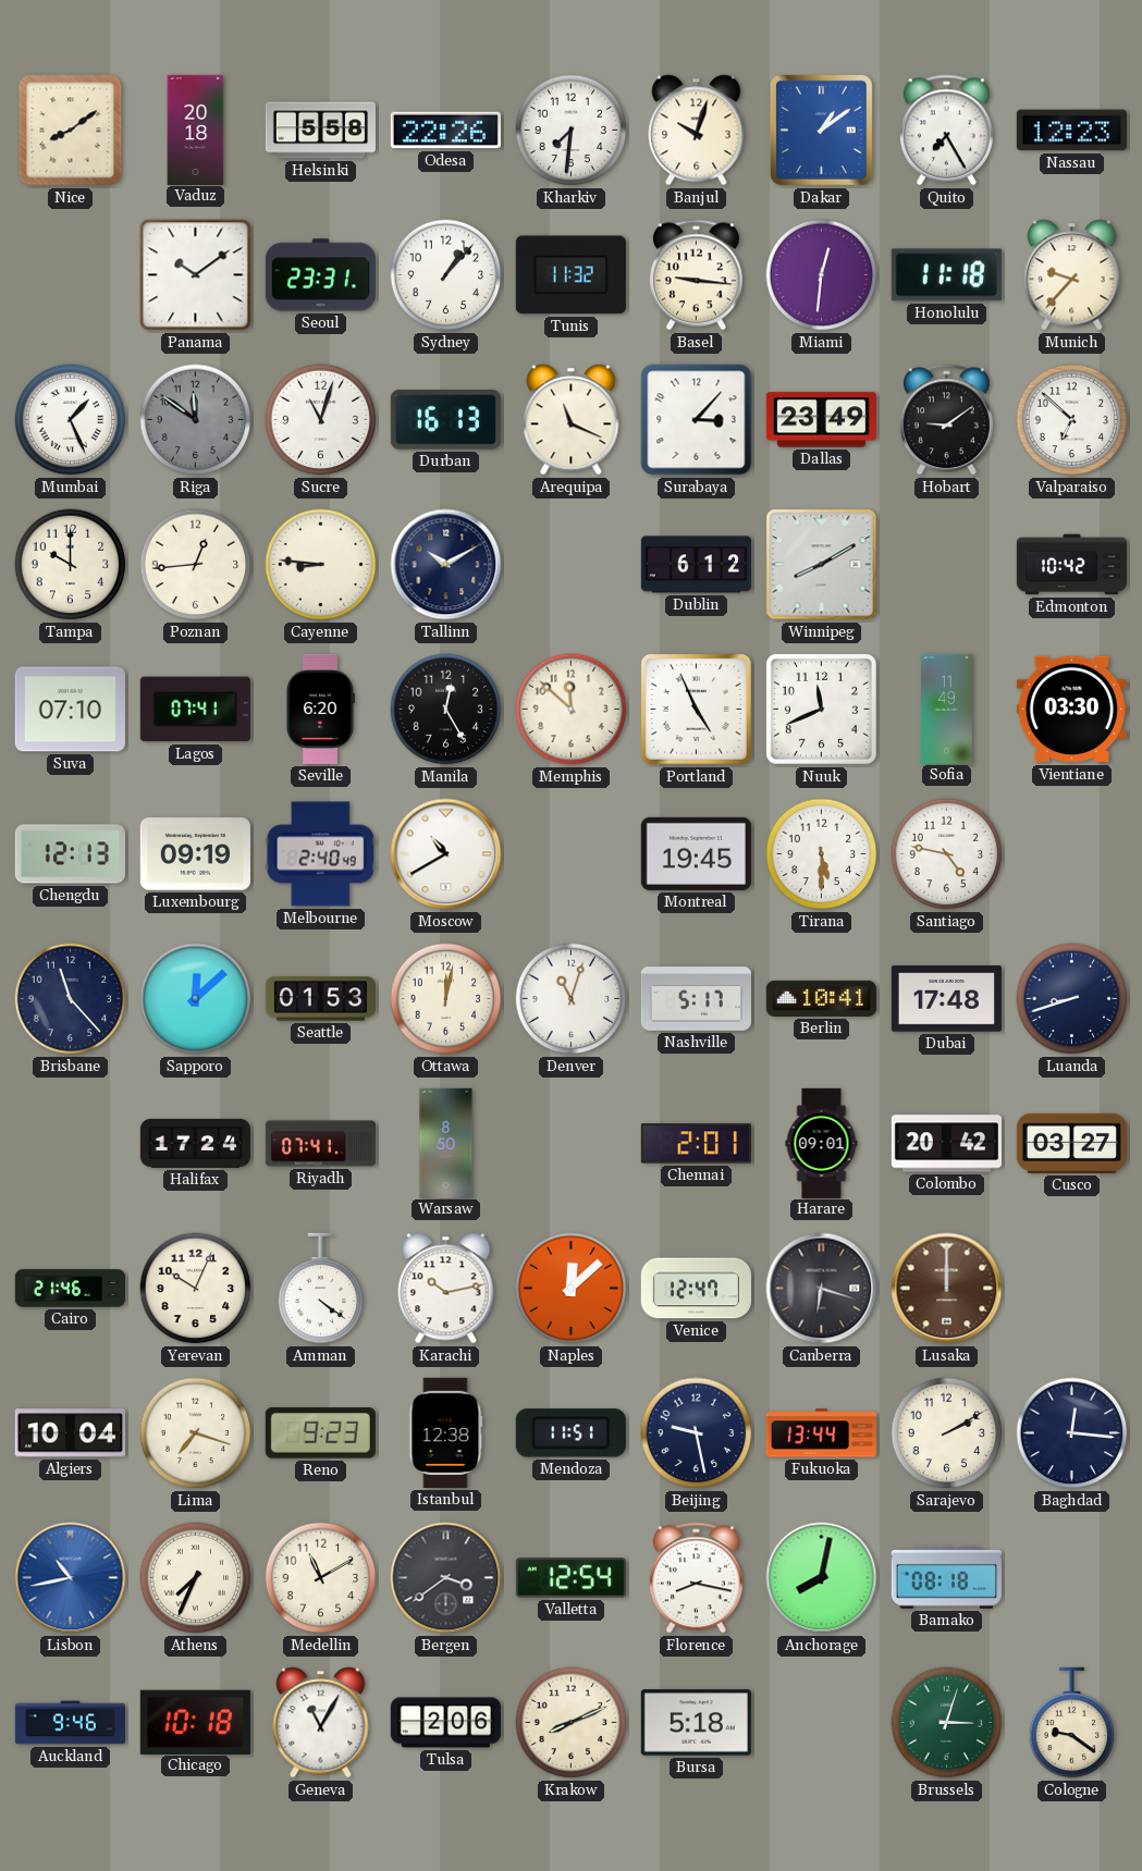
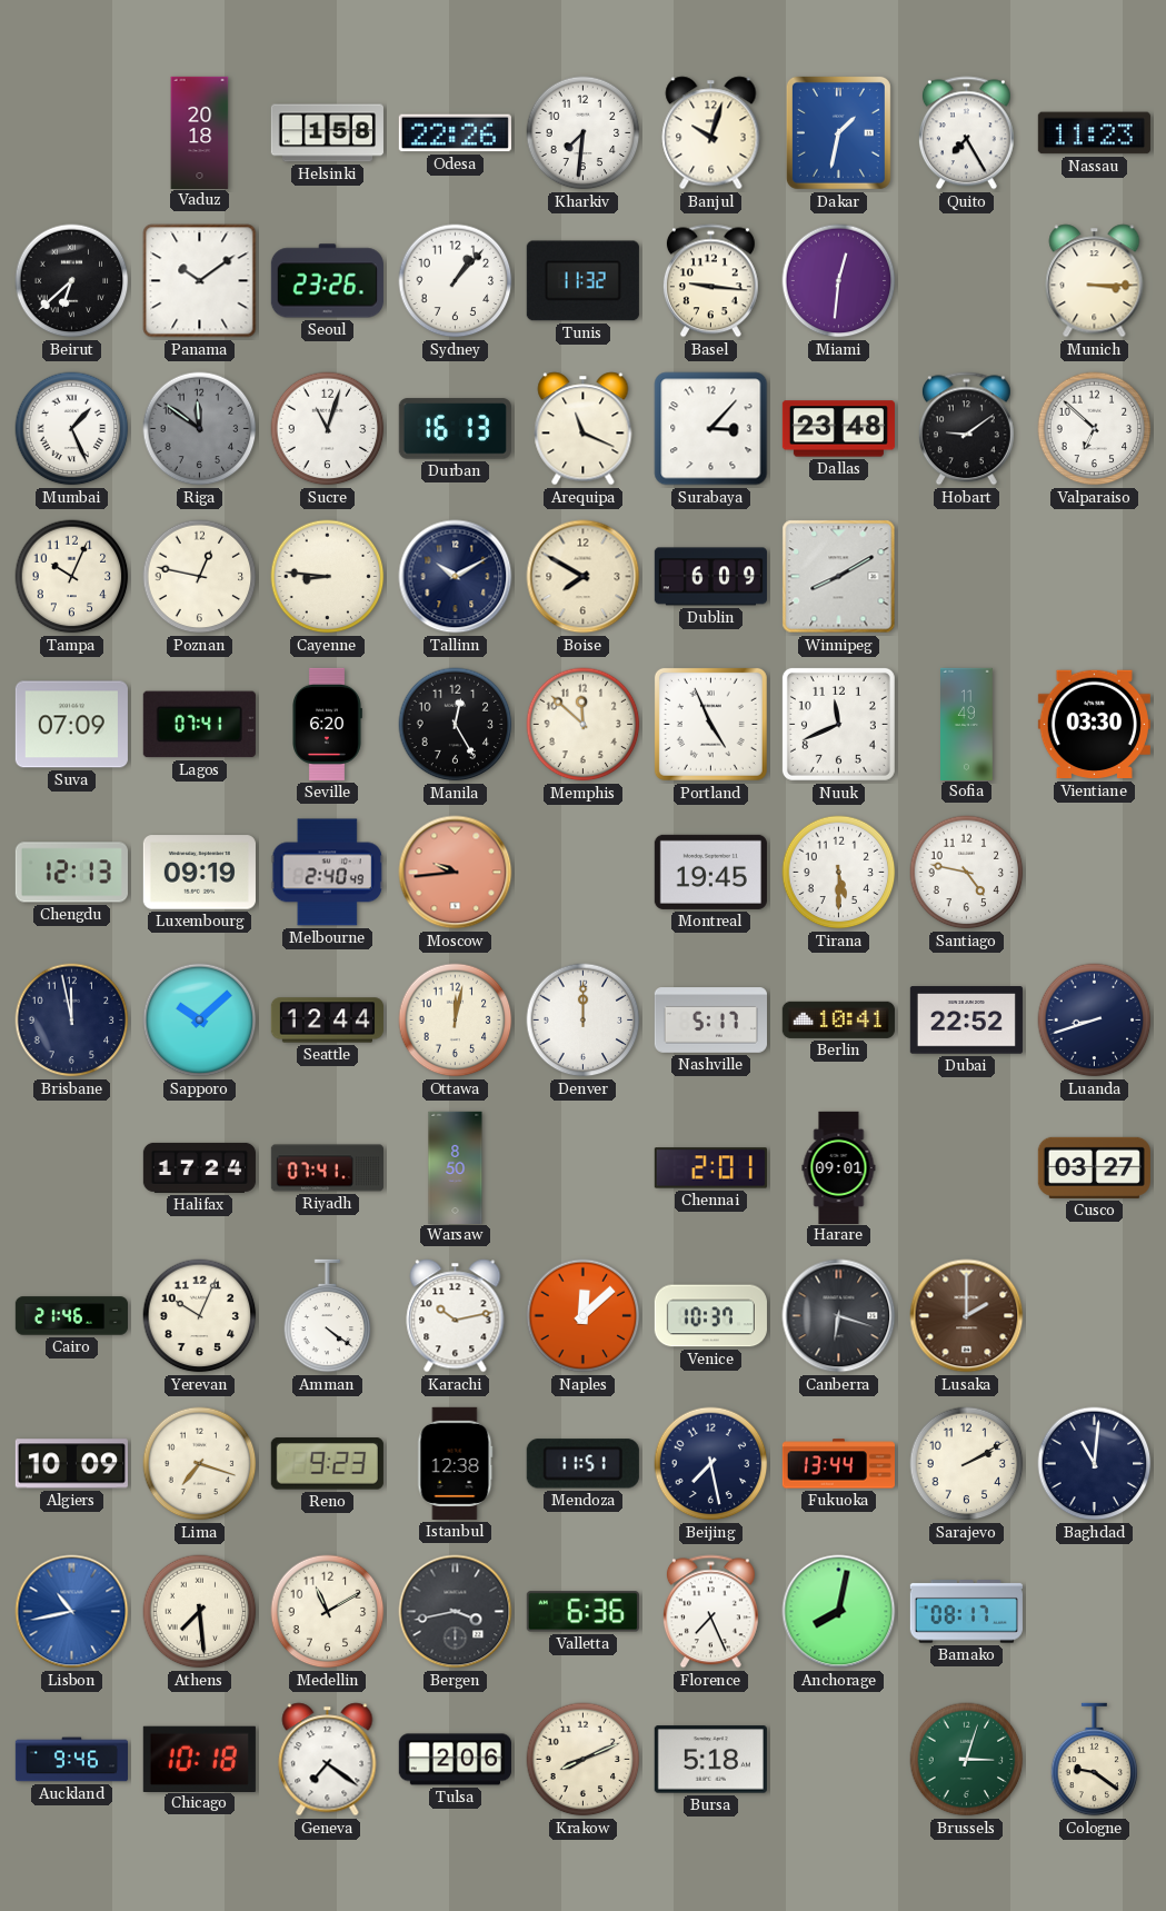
Nice: 8:09 -> none (71, 131)
Helsinki: 5:58 -> 1:58 (327, 133)
Dakar: 1:09 -> 1:32 (838, 132)
Nassau: 12:23 -> 11:23 (1094, 133)
Beirut: none -> 6:38 (72, 281)
Seoul: 23:31 -> 23:26 (327, 281)
Honolulu: 11:18 -> none (946, 275)
Munich: 9:37 -> 3:15 (1095, 281)
Dallas: 23:49 -> 23:48 (838, 429)
Tampa: 10:00 -> 10:04 (72, 577)
Poznan: 12:44 -> 12:47 (200, 577)
Boise: none -> 7:50 (584, 577)
Dublin: 6:12 -> 6:09 (710, 577)
Edmonton: 10:42 -> none (1071, 565)
Suva: 07:10 -> 07:09 (71, 725)
Moscow: 10:40 -> 9:44 (456, 873)
Moscow dial: white -> salmon (456, 873)
Brisbane: 11:23 -> 11:58 (72, 1021)
Sapporo: 12:08 -> 10:08 (200, 1021)
Seattle: 01:53 -> 12:44 (327, 1021)
Denver: 11:03 -> 12:00 (584, 1021)
Dubai: 17:48 -> 22:52 (966, 1021)
Colombo: 20:42 -> none (946, 1144)
Venice: 12:47 -> 10:37 (710, 1316)
Lusaka: 12:00 -> 2:00 (967, 1316)
Algiers: 10:04 -> 10:09 (71, 1464)
Beijing: 9:28 -> 7:28 (711, 1464)
Baghdad: 12:16 -> 11:01 (1095, 1464)
Athens: 7:34 -> 7:29 (200, 1612)
Bergen: 3:39 -> 3:43 (456, 1612)
Valletta: 12:54 -> 6:36 (582, 1612)
Florence: 8:17 -> 7:26 (710, 1612)
Bamako: 08:18 -> 08:17 (966, 1612)
Geneva: 11:05 -> 7:21 (328, 1760)
